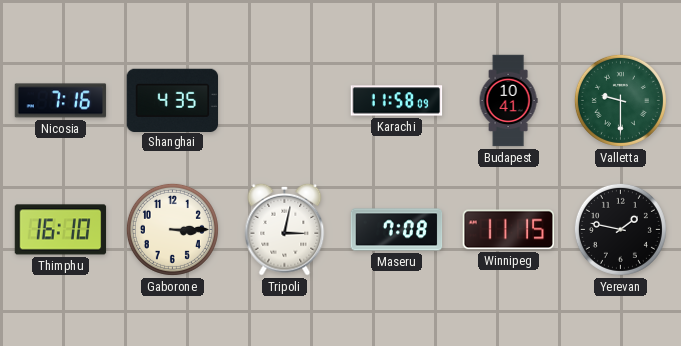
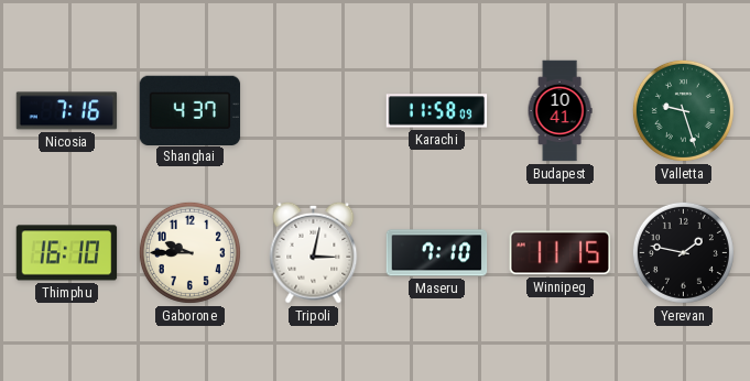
Shanghai: 4:35 -> 4:37 (191, 110)
Valletta: 9:30 -> 9:27 (683, 110)
Gaborone: 3:15 -> 9:45 (189, 252)
Maseru: 7:08 -> 7:10 (437, 253)
